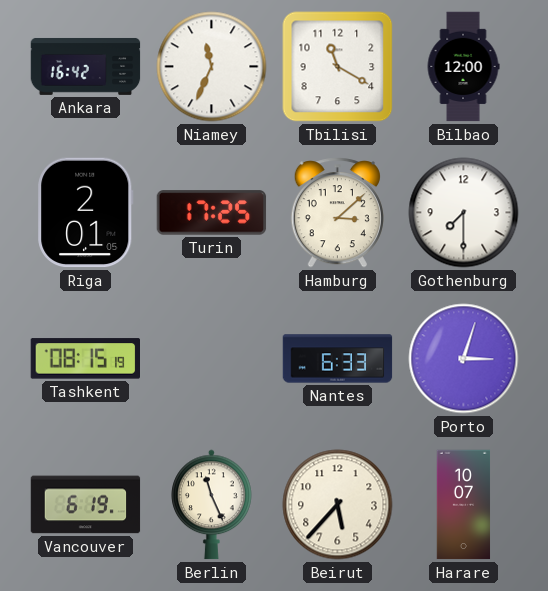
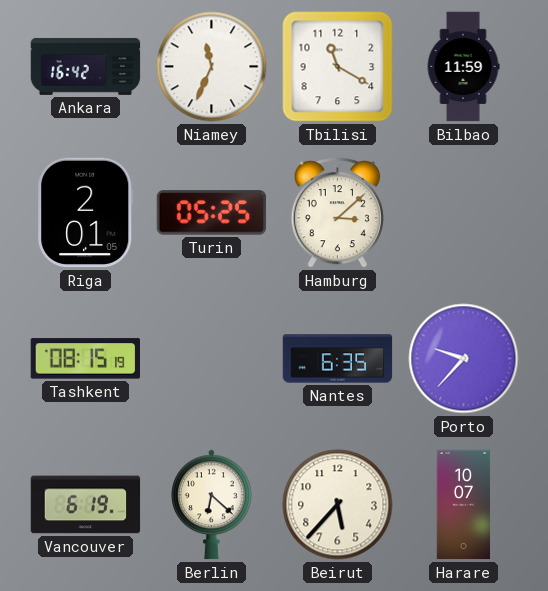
Bilbao: 12:00 -> 11:59 (463, 67)
Turin: 17:25 -> 05:25 (212, 213)
Gothenburg: 7:30 -> none (464, 213)
Nantes: 6:33 -> 6:35 (338, 359)
Porto: 3:03 -> 9:37 (464, 359)
Berlin: 11:26 -> 6:22 (212, 505)
